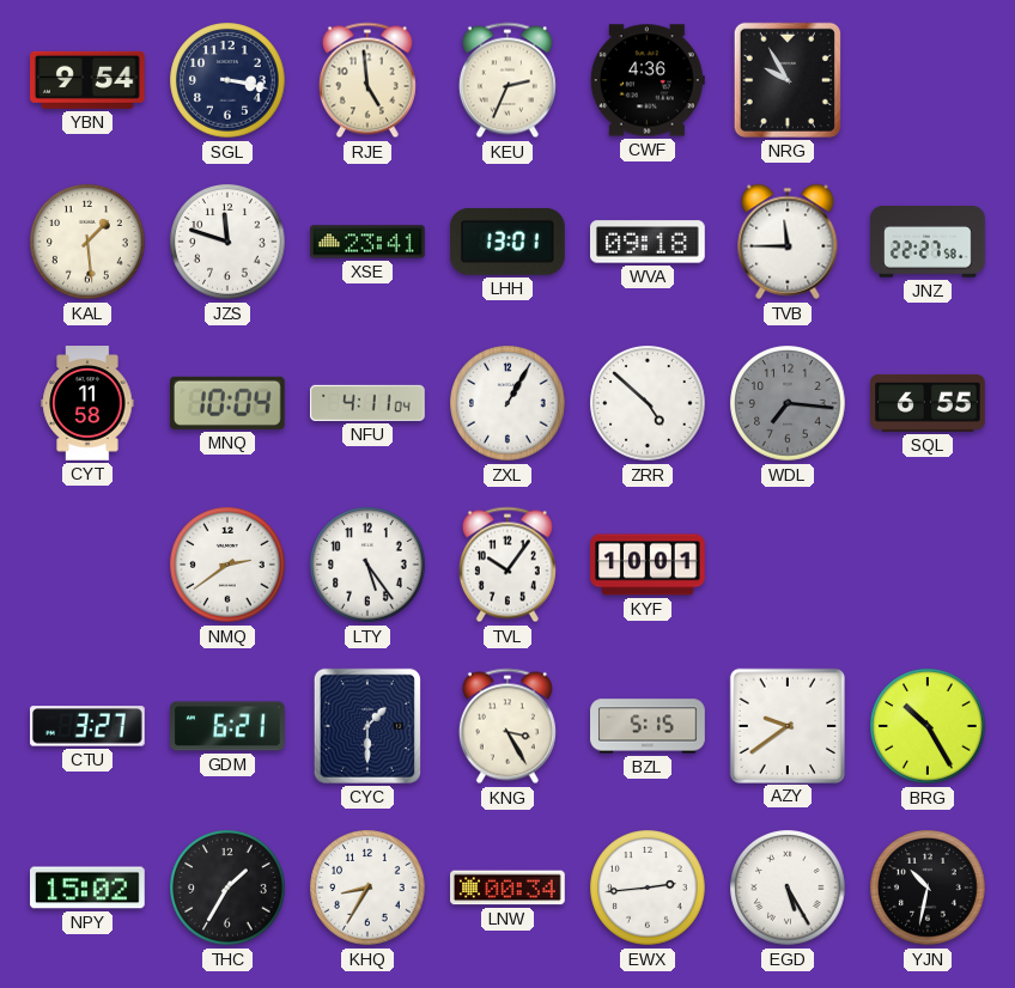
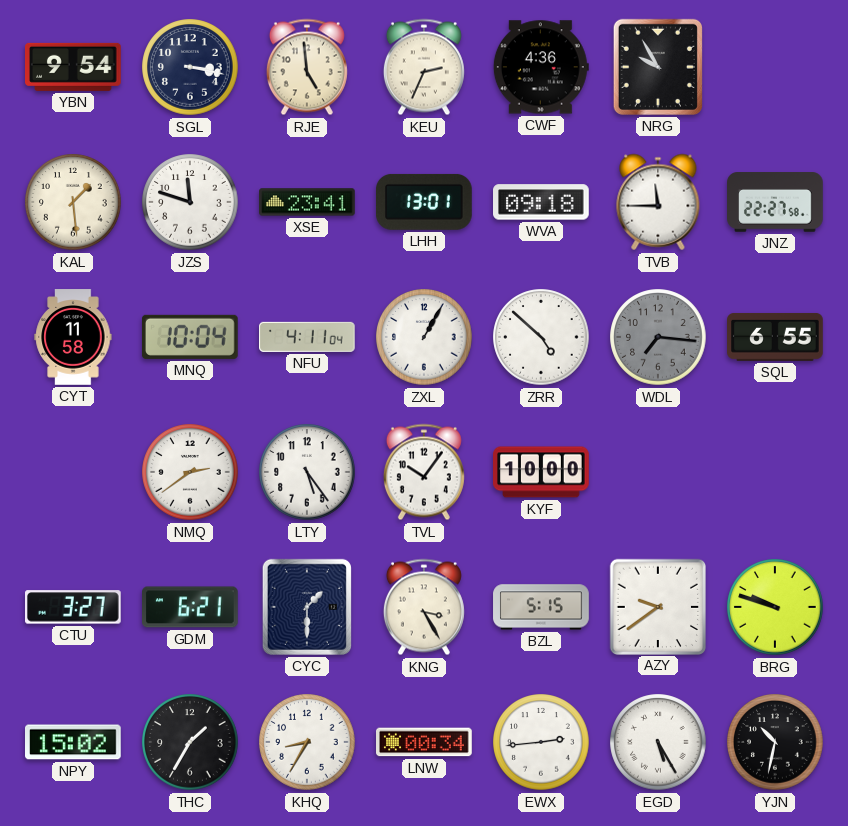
KYF: 10:01 -> 10:00 (542, 472)
BRG: 10:25 -> 9:48 (775, 607)
